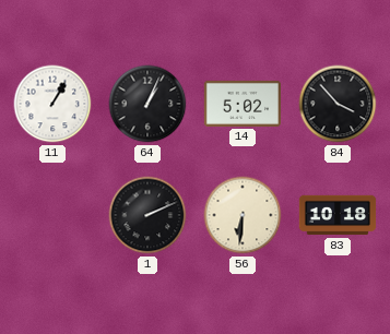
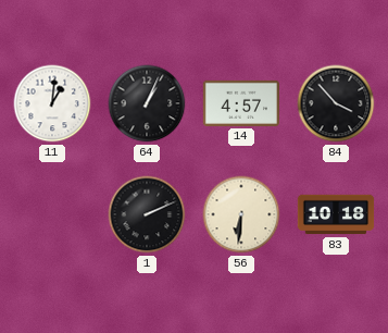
11: 1:05 -> 1:01 (52, 103)
14: 5:02 -> 4:57 (240, 103)
